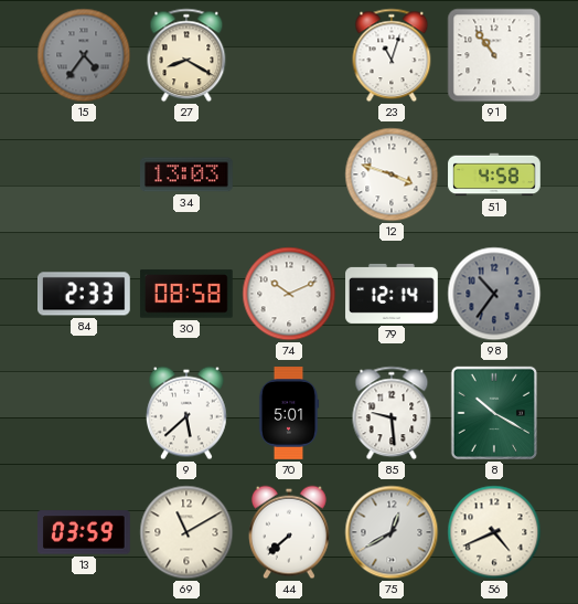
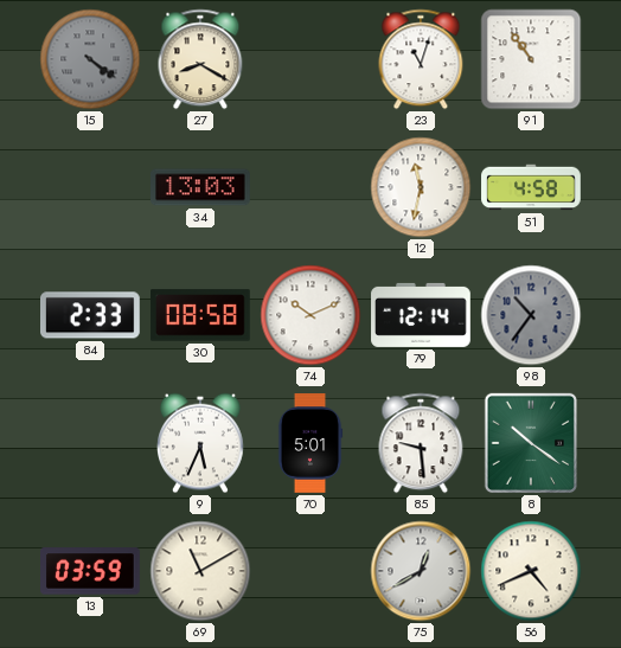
15: 4:36 -> 4:21 (90, 59)
12: 3:48 -> 11:32 (421, 187)
9: 5:38 -> 5:34 (201, 443)
8: 10:20 -> 10:21 (531, 443)
44: 7:38 -> none (290, 532)
